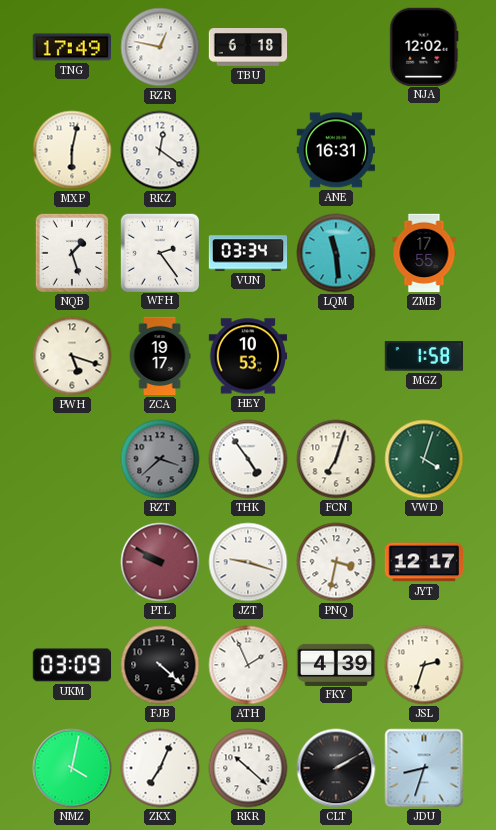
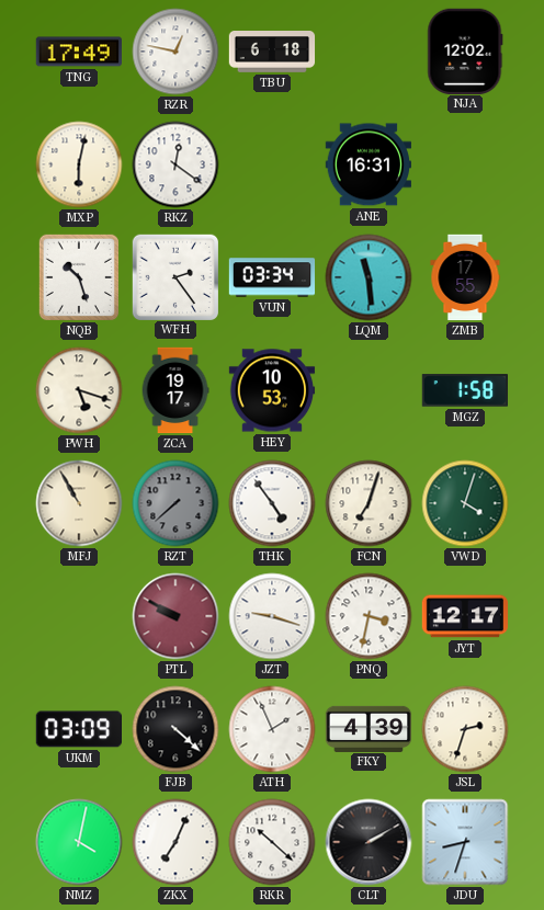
NQB: 1:27 -> 10:27 (78, 277)
MFJ: none -> 10:55 (79, 503)
RZT: 3:38 -> 7:38 (175, 503)
